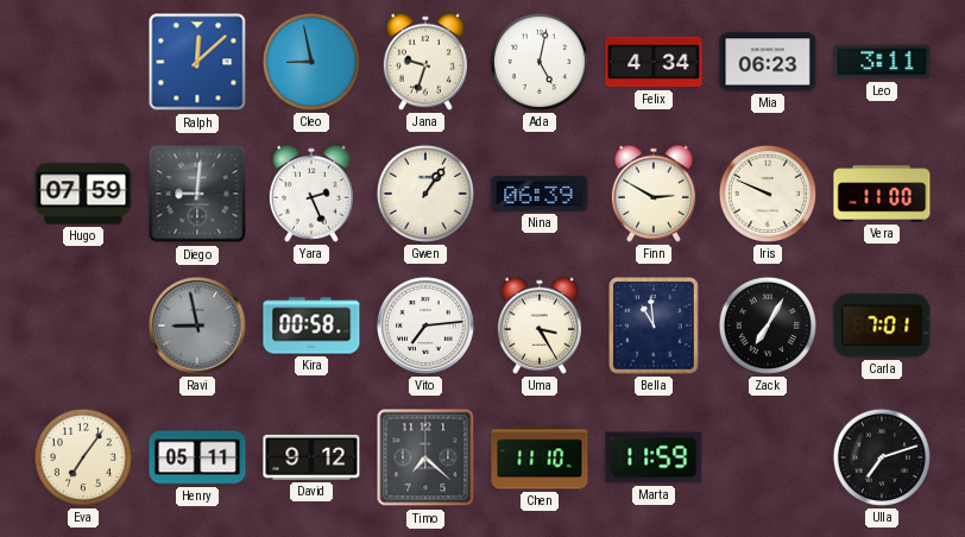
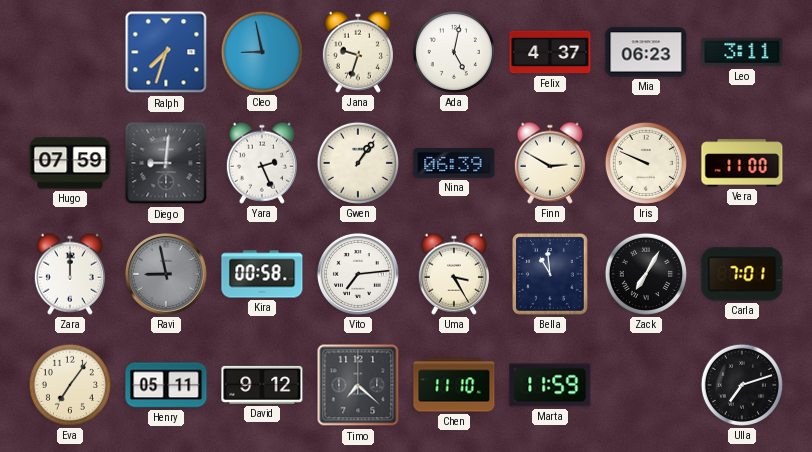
Ralph: 12:08 -> 7:33 (166, 52)
Felix: 4:34 -> 4:37 (550, 52)
Zara: none -> 12:00 (70, 274)
